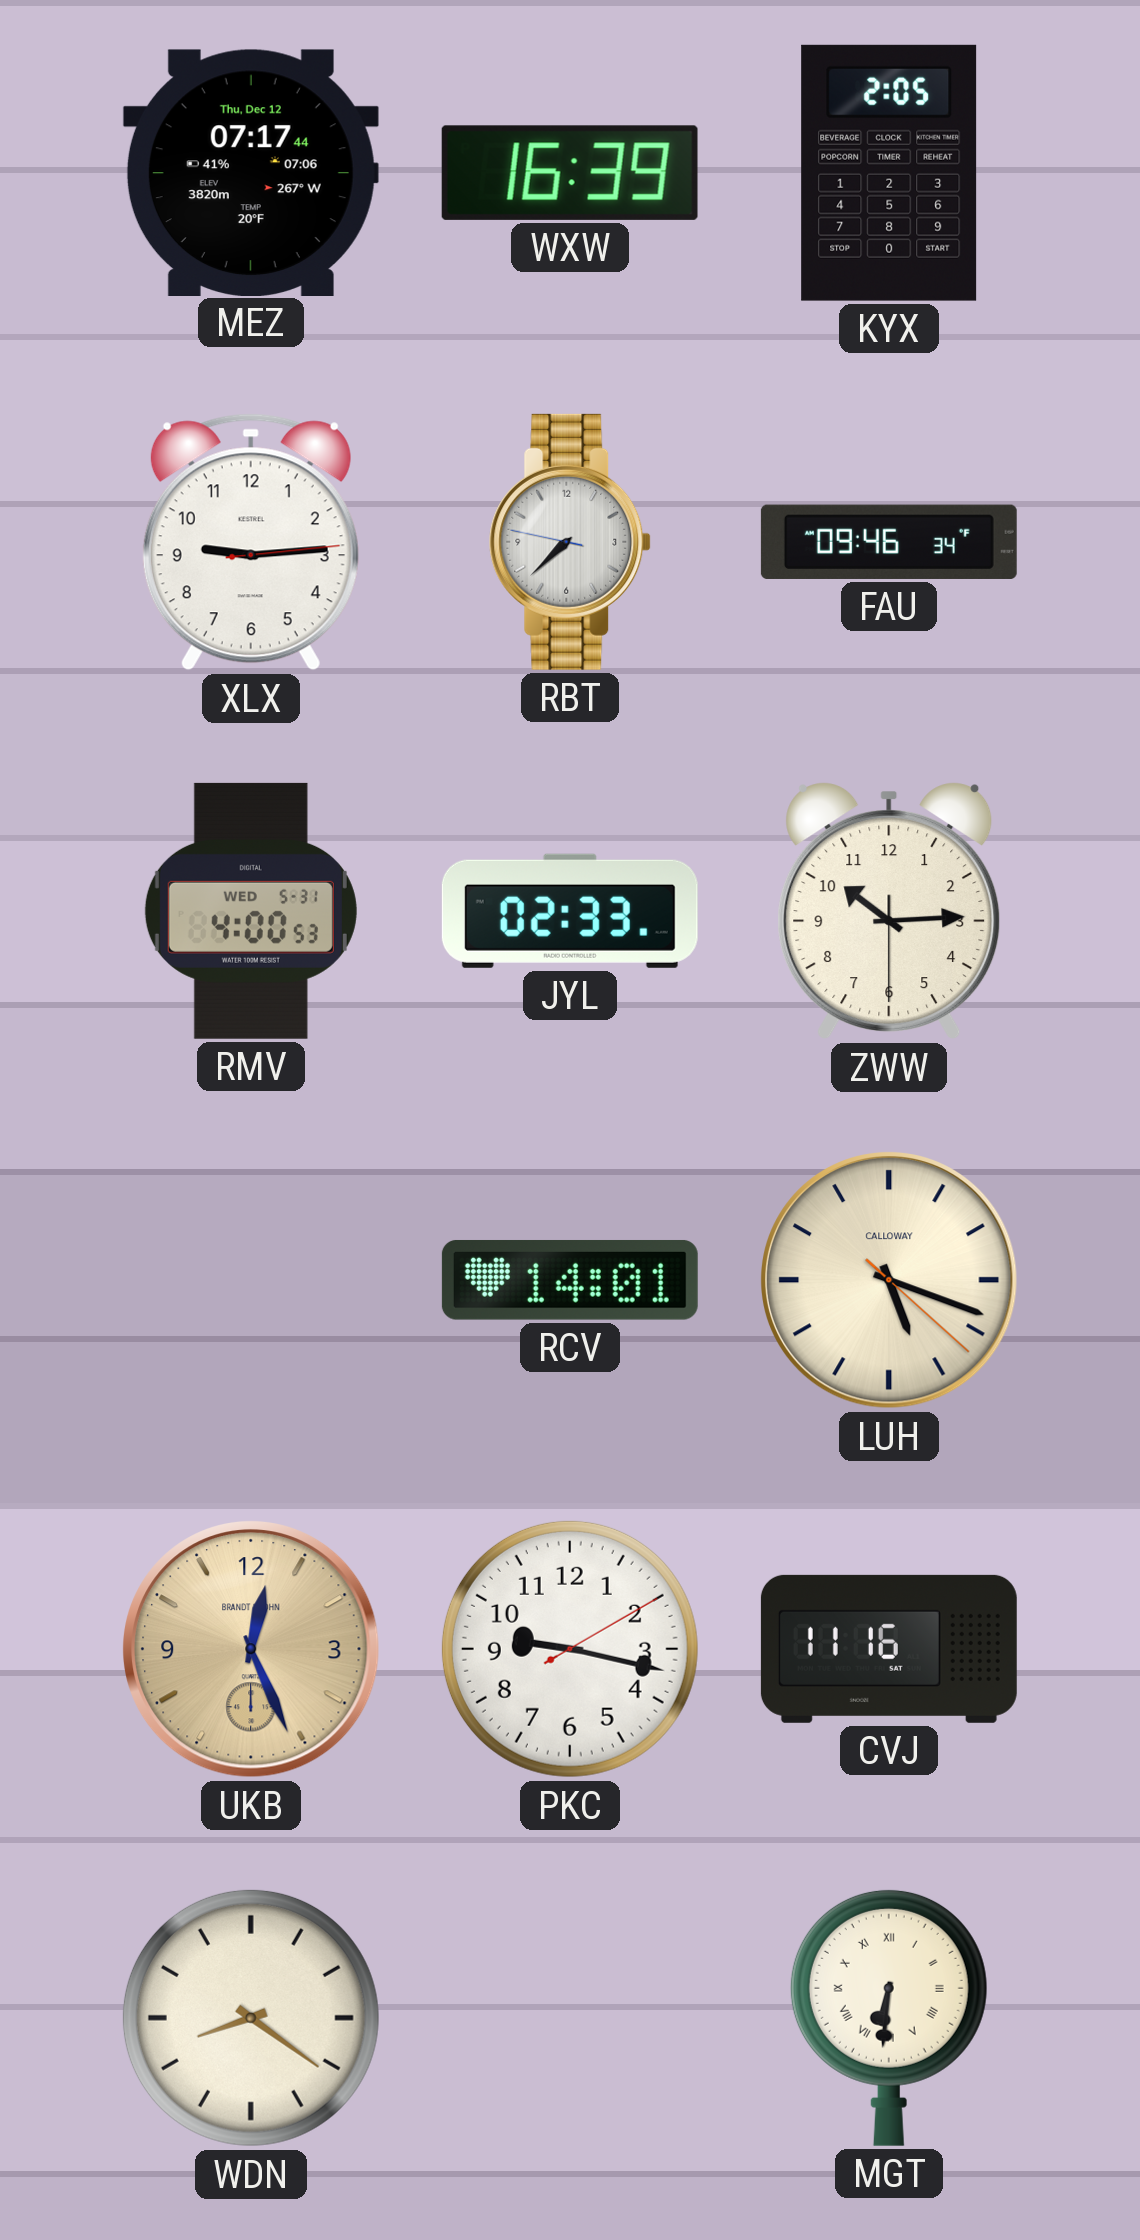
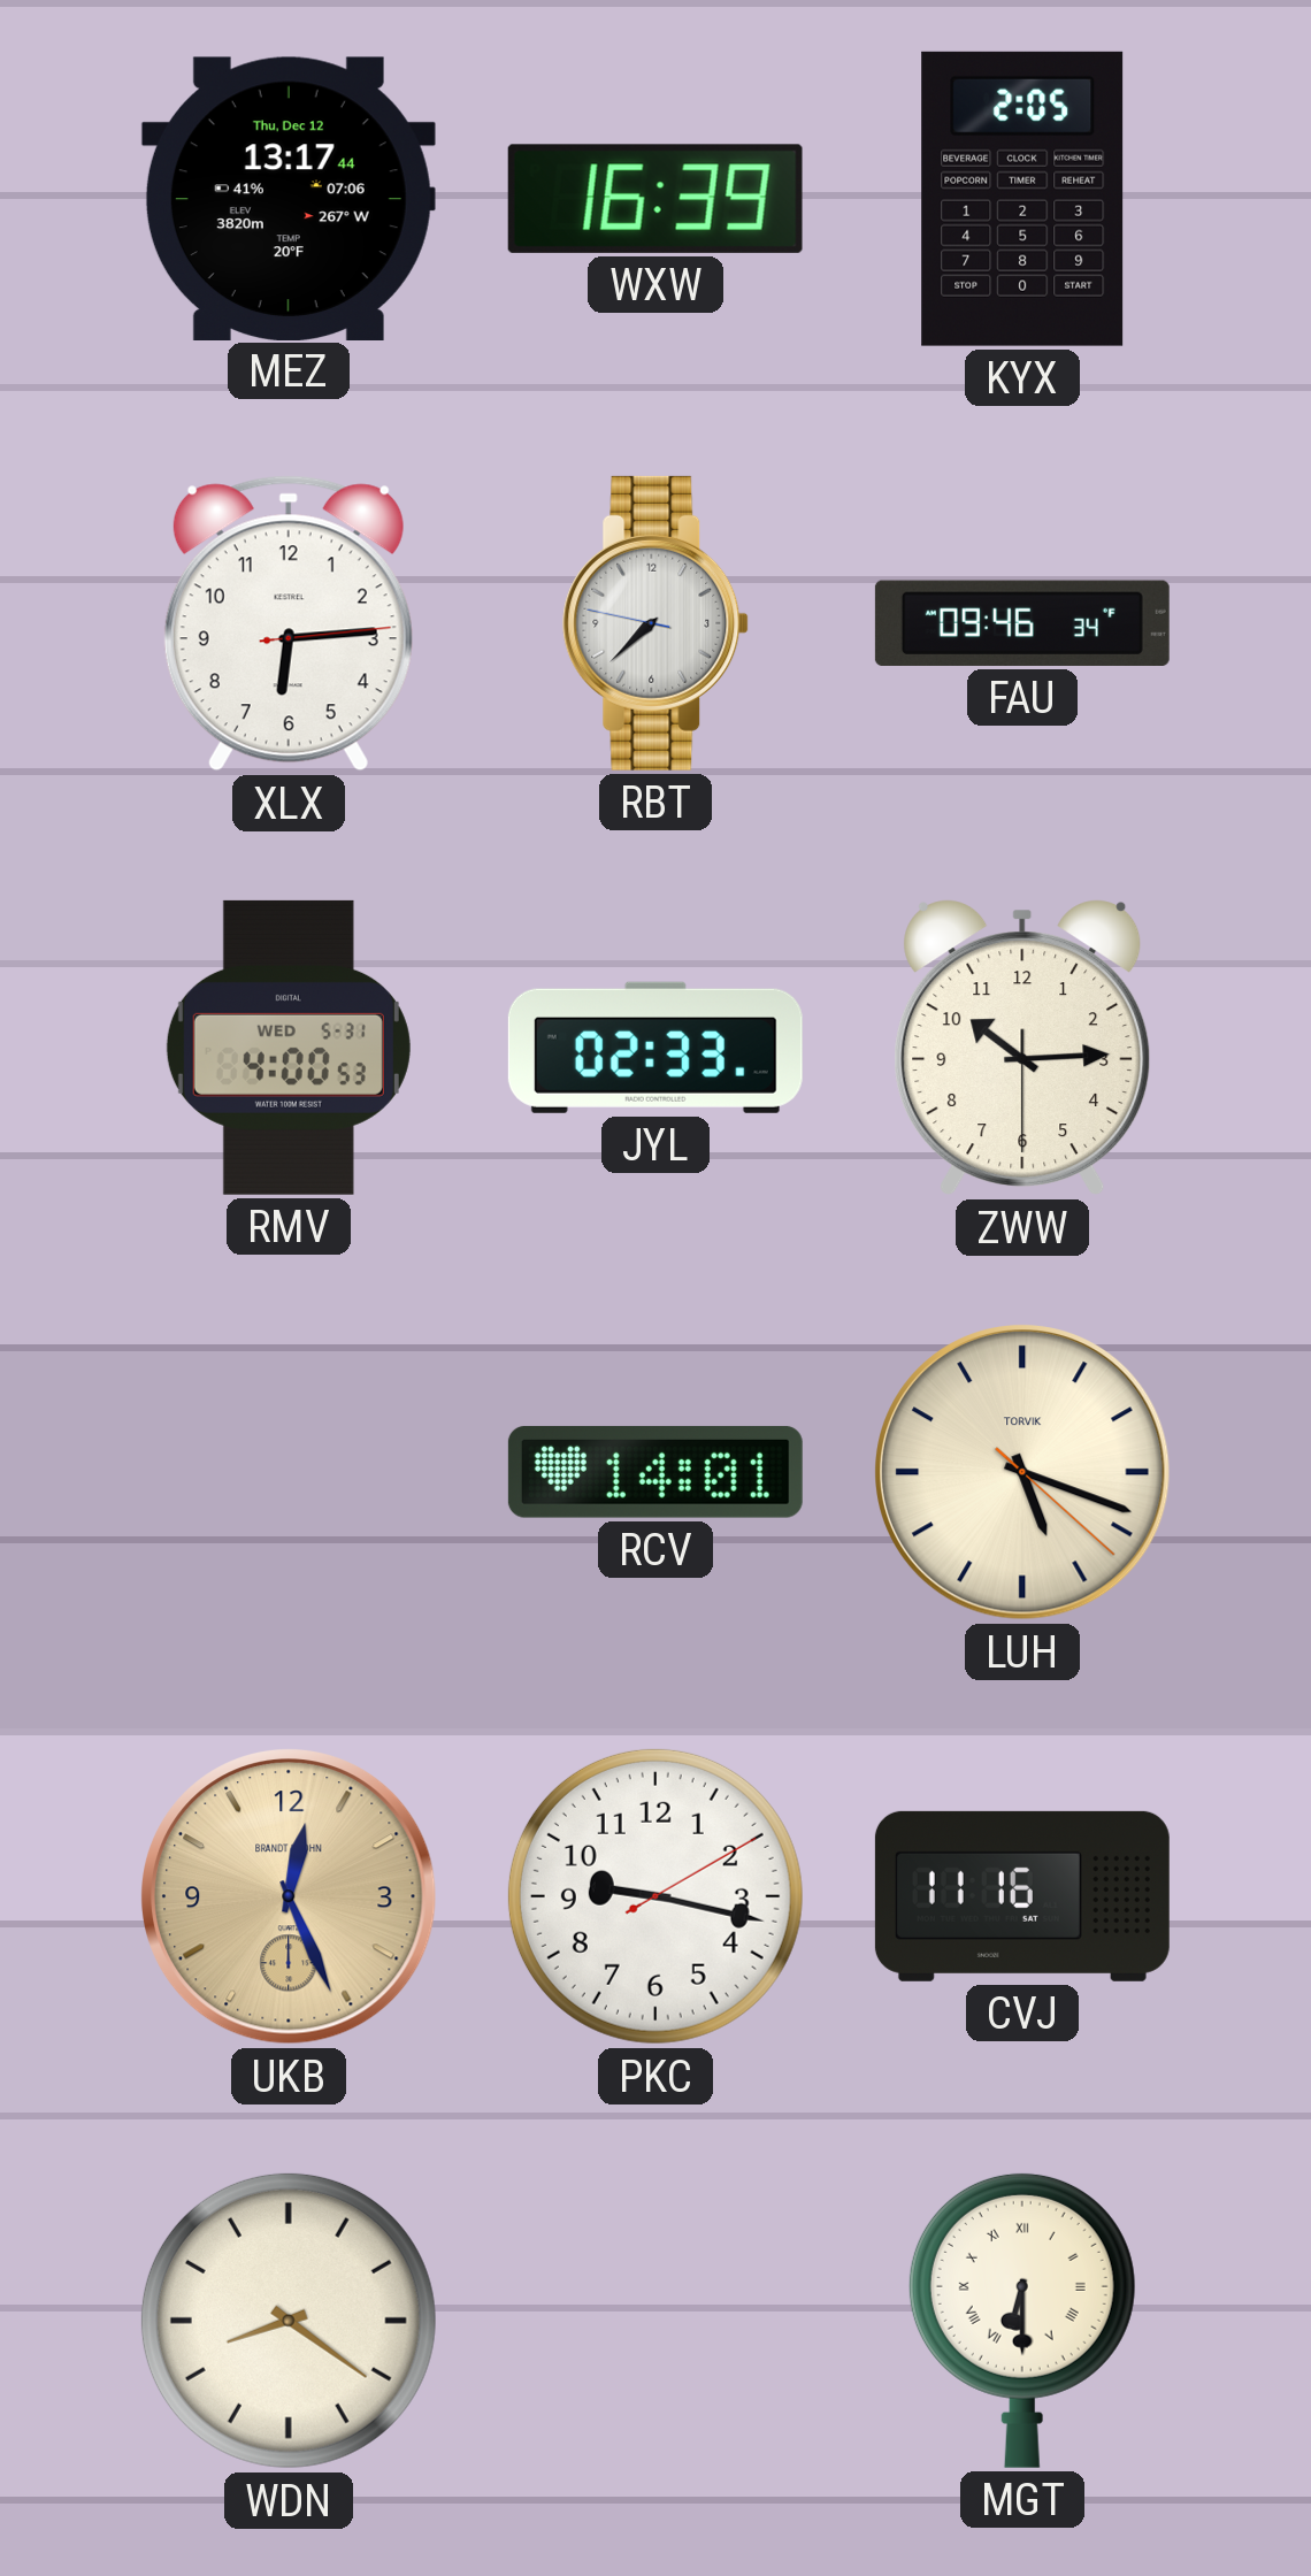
MEZ: 07:17 -> 13:17 (289, 198)
XLX: 9:14 -> 6:14 (289, 623)
LUH brand: CALLOWAY -> TORVIK (1023, 1473)
MGT: 6:31 -> 6:30 (1022, 2320)
